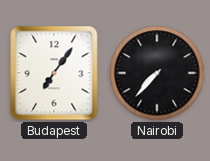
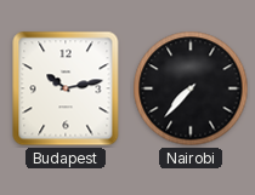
Budapest: 7:06 -> 10:13 (66, 88)
